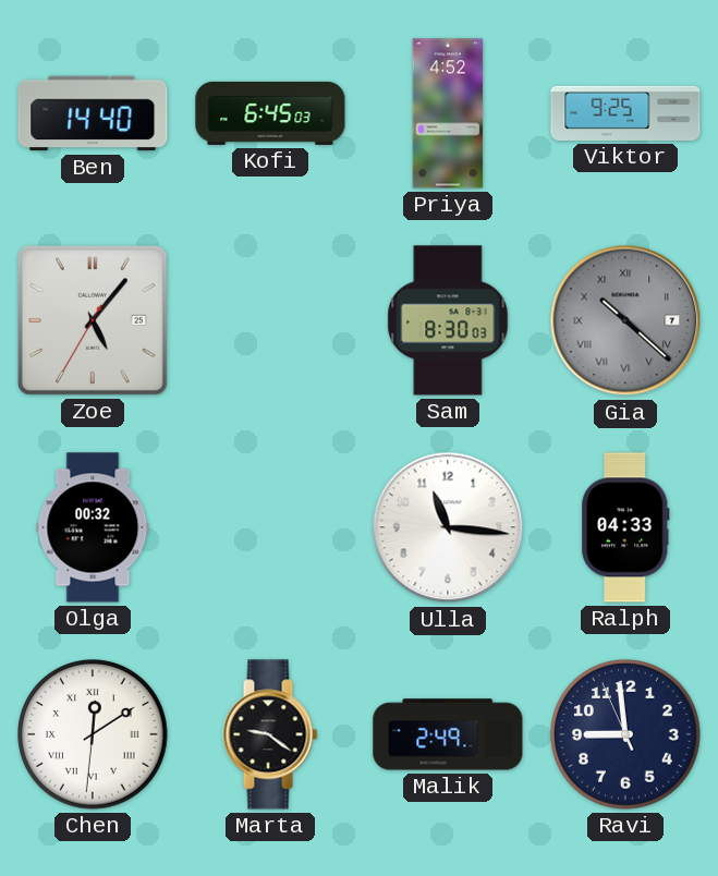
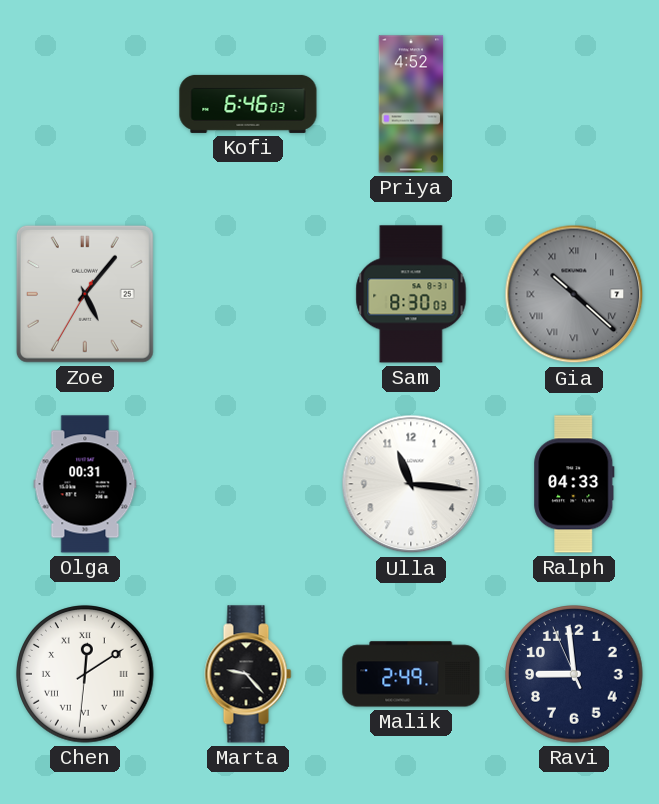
Ben: 14:40 -> none (93, 113)
Kofi: 6:45 -> 6:46 (248, 104)
Viktor: 9:25 -> none (625, 113)
Olga: 00:32 -> 00:31 (85, 484)
Marta: 9:21 -> 9:23 (248, 674)
